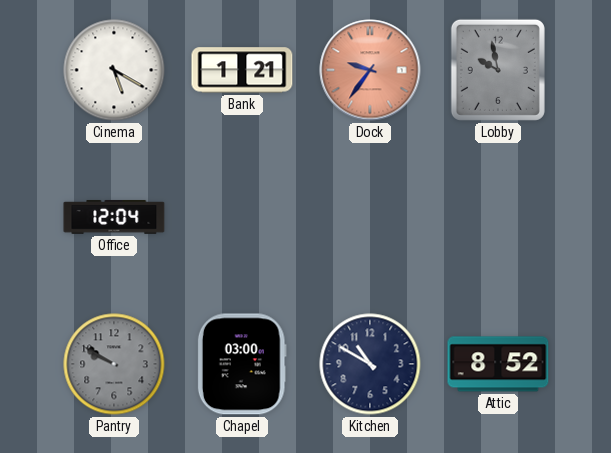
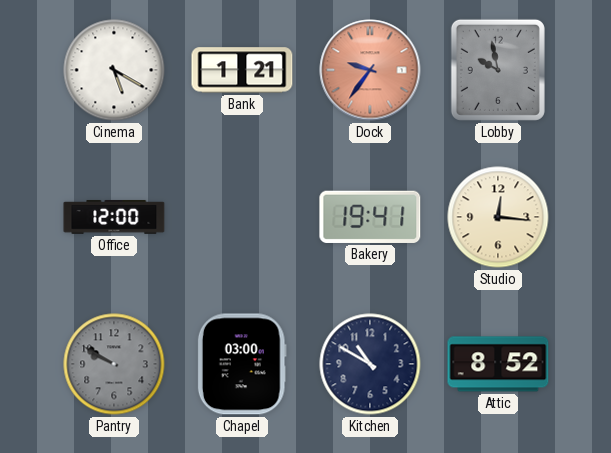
Office: 12:04 -> 12:00 (114, 217)
Bakery: none -> 19:41 (370, 217)
Studio: none -> 12:16 (498, 217)
